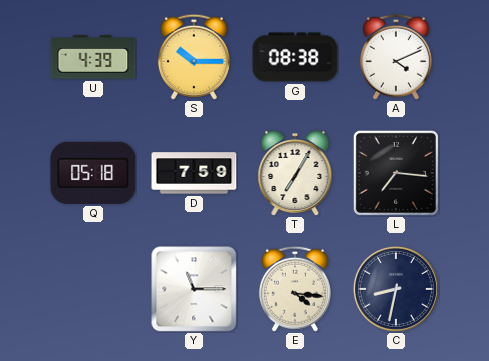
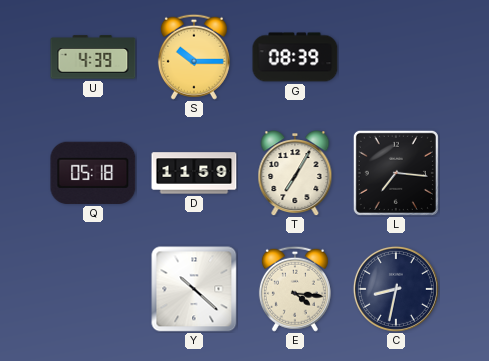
G: 08:38 -> 08:39 (295, 57)
A: 4:11 -> none (396, 57)
D: 7:59 -> 11:59 (194, 173)
Y: 11:15 -> 10:22 (194, 289)
